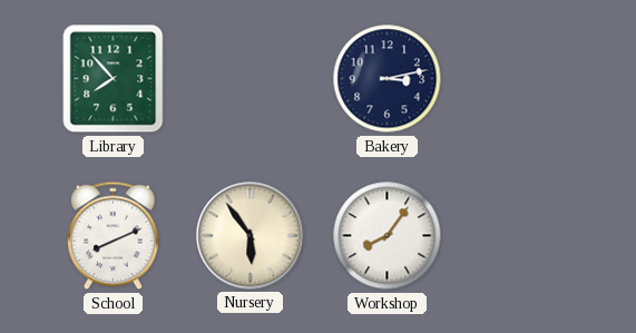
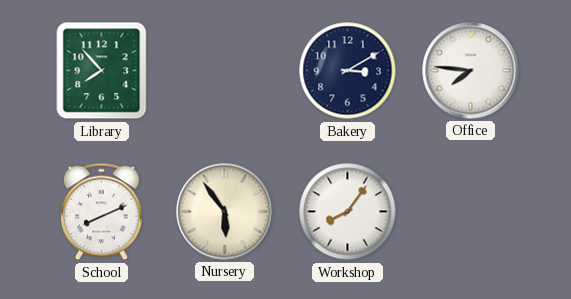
Bakery: 3:13 -> 3:10 (348, 71)
Office: none -> 7:46 (471, 71)
